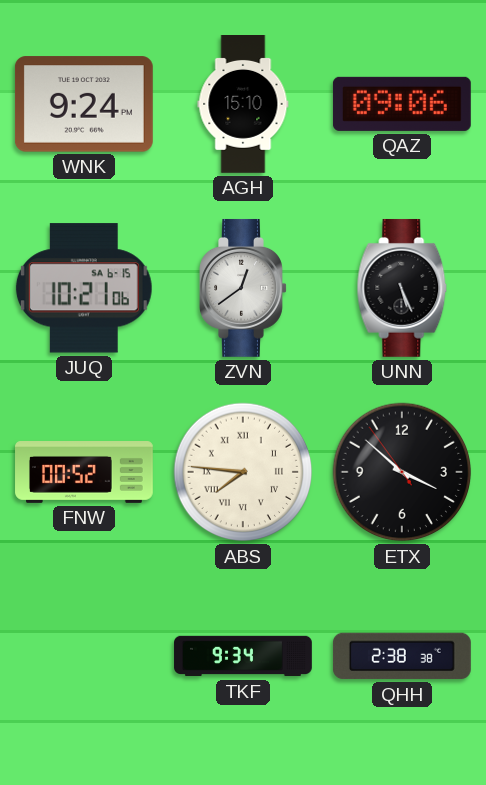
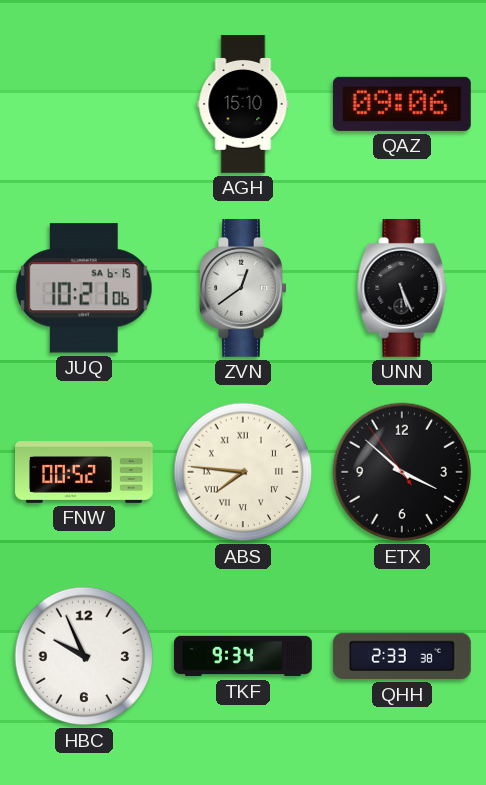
WNK: 9:24 -> none (84, 104)
HBC: none -> 9:56 (84, 656)
QHH: 2:38 -> 2:33 (402, 656)
